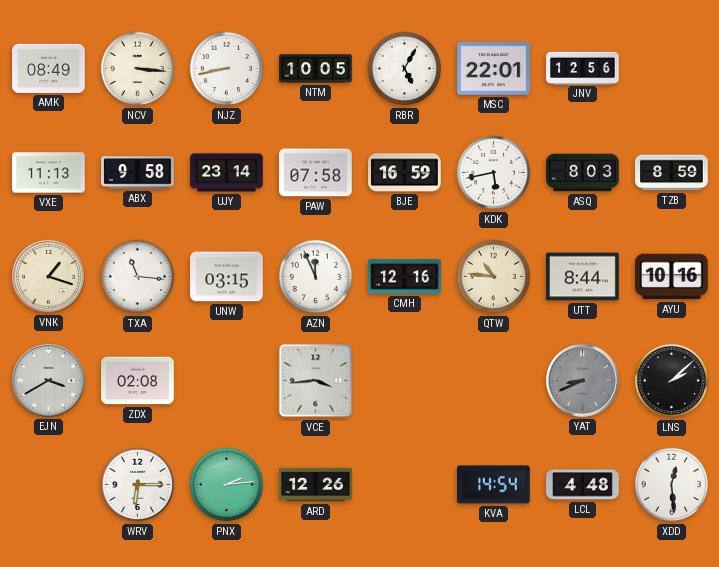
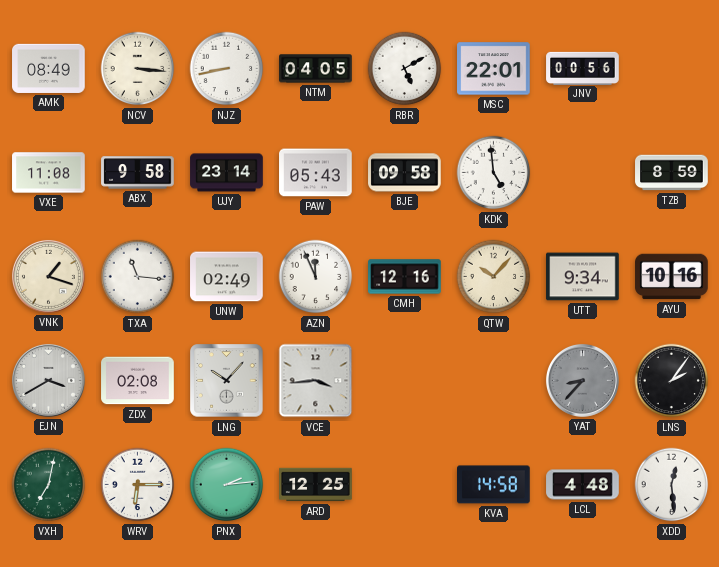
NTM: 10:05 -> 04:05 (316, 69)
RBR: 5:05 -> 5:10 (405, 69)
JNV: 12:56 -> 00:56 (583, 68)
VXE: 11:13 -> 11:08 (49, 173)
PAW: 07:58 -> 05:43 (316, 173)
BJE: 16:59 -> 09:58 (405, 173)
KDK: 5:43 -> 4:59 (494, 173)
ASQ: 8:03 -> none (583, 173)
UNW: 03:15 -> 02:49 (227, 277)
QTW: 10:46 -> 10:07 (494, 277)
UTT: 8:44 -> 9:34 (583, 277)
LNG: none -> 10:07 (227, 381)
YAT: 8:41 -> 8:37 (582, 380)
LNS: 2:08 -> 2:06 (672, 381)
VXH: none -> 7:02 (49, 485)
ARD: 12:26 -> 12:25 (316, 485)
KVA: 14:54 -> 14:58 (494, 485)
